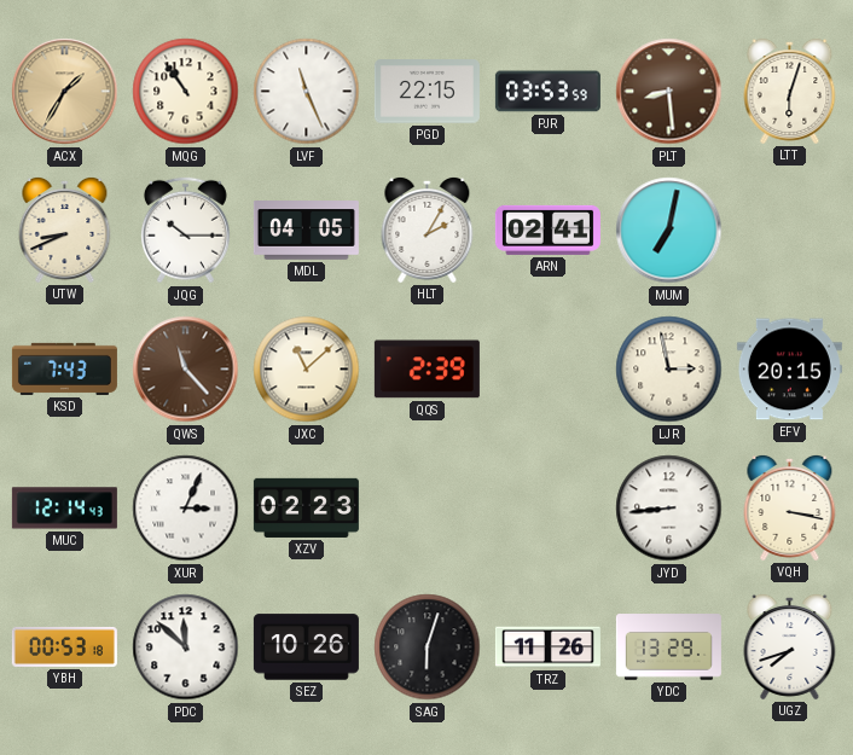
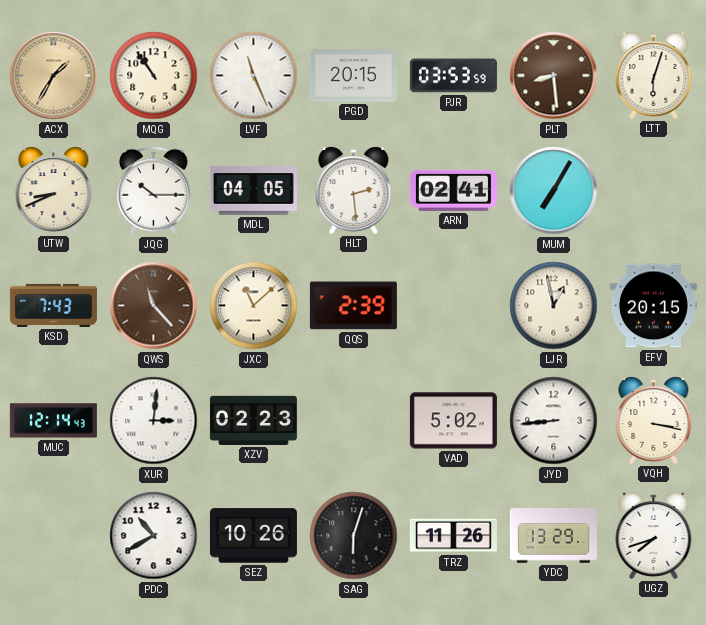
PGD: 22:15 -> 20:15 (353, 76)
HLT: 2:05 -> 2:29 (354, 190)
MUM: 7:02 -> 7:05 (554, 191)
LJR: 2:58 -> 12:58 (554, 306)
XUR: 3:04 -> 3:01 (154, 421)
VAD: none -> 5:02 (453, 421)
YBH: 00:53 -> none (64, 646)
PDC: 11:52 -> 10:40 (154, 536)
